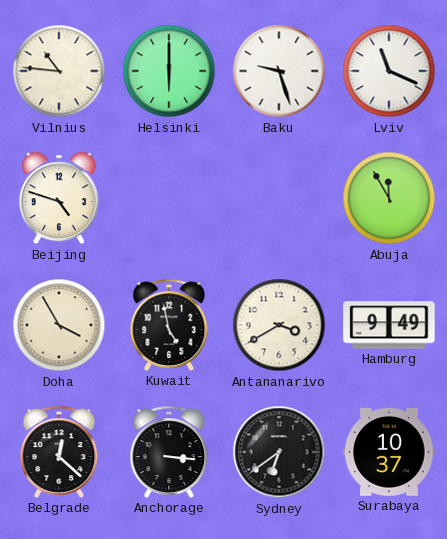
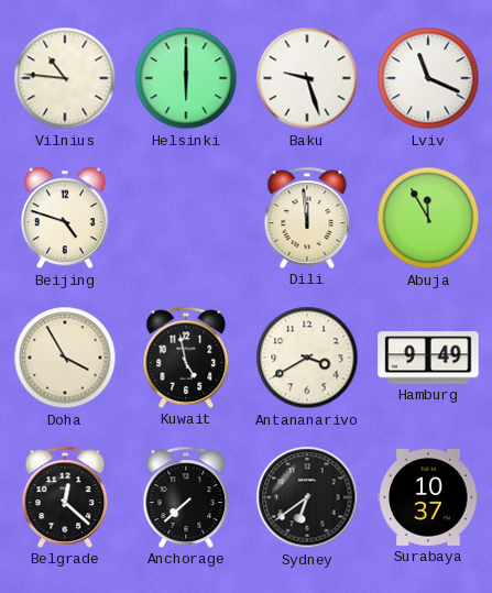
Dili: none -> 11:59 (307, 218)
Anchorage: 3:16 -> 7:38 (186, 497)
